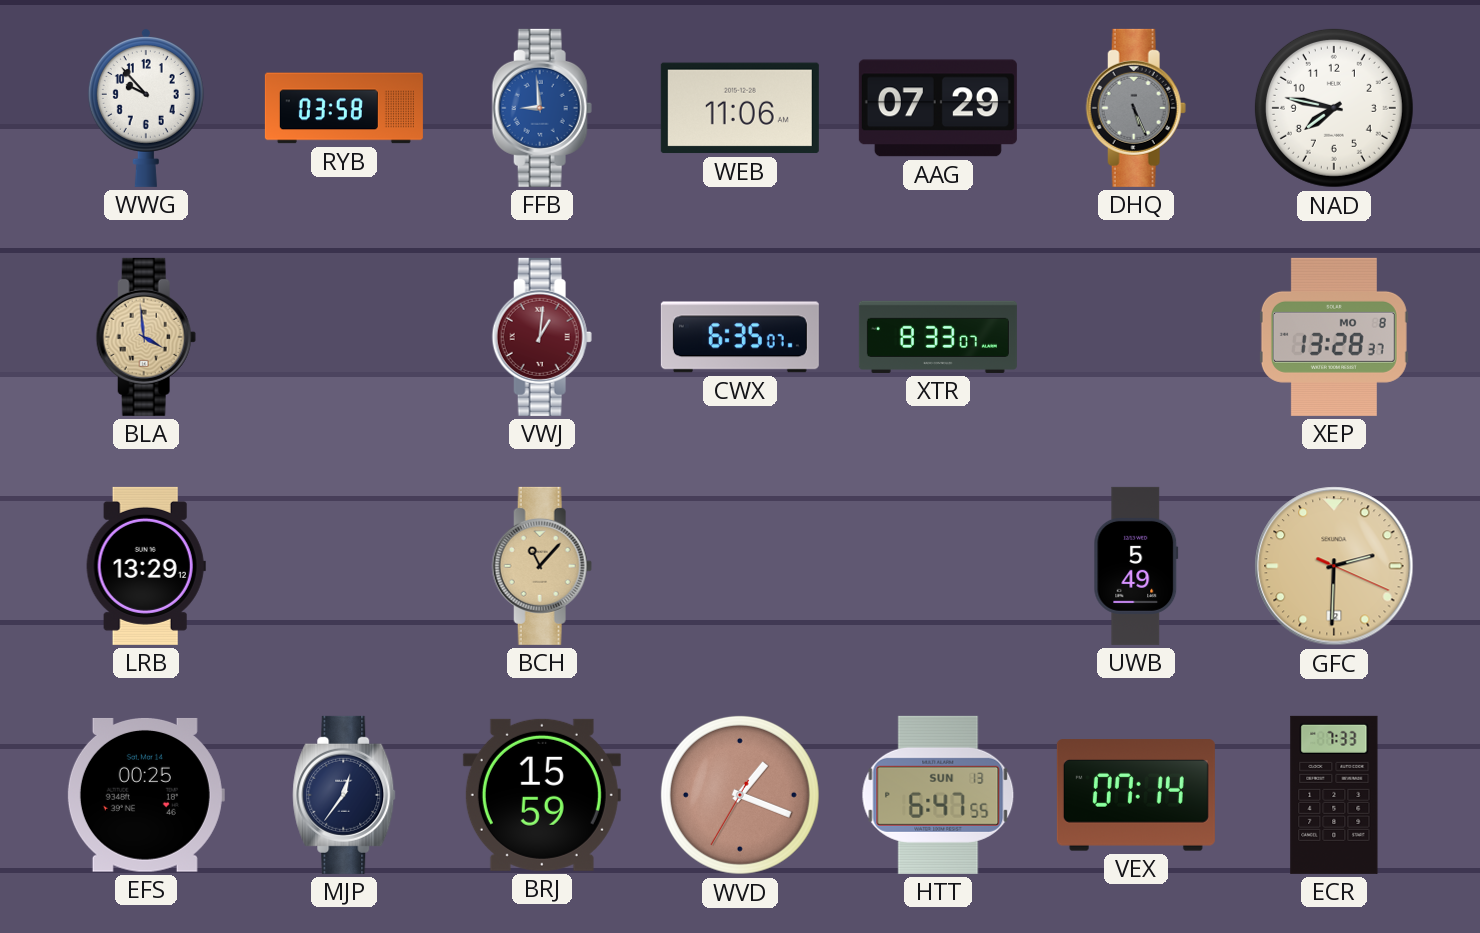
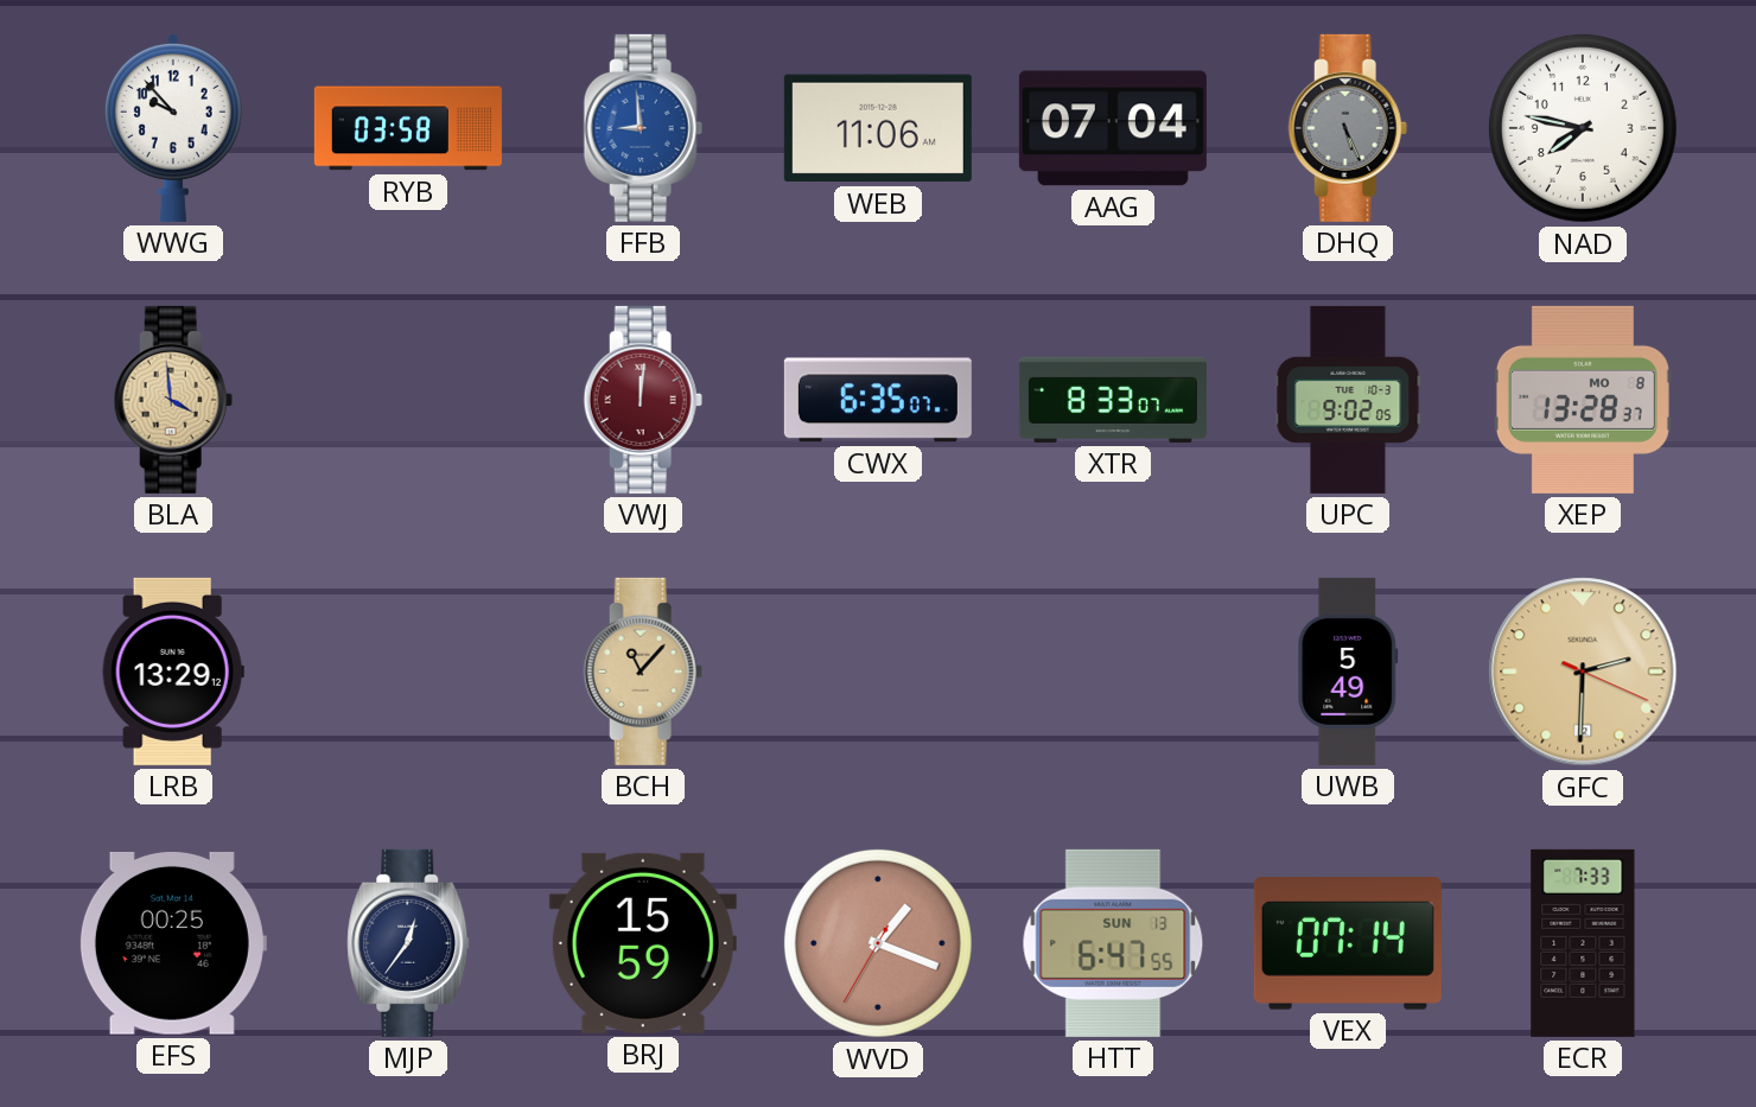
AAG: 07:29 -> 07:04 (1113, 128)
VWJ: 1:01 -> 12:01 (643, 400)
UPC: none -> 9:02 (1348, 400)
